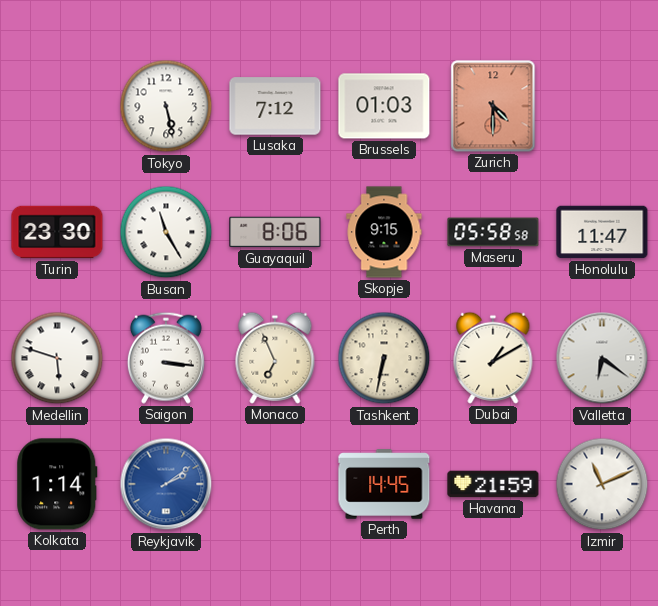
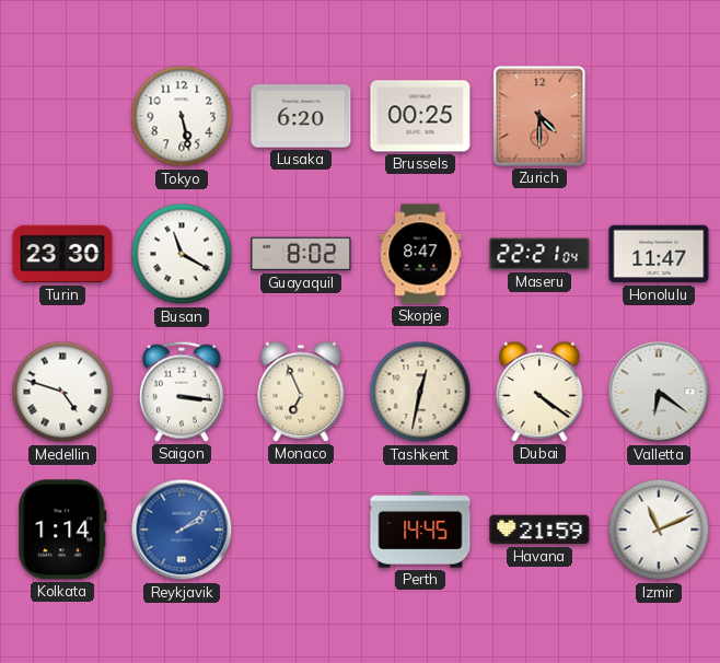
Lusaka: 7:12 -> 6:20 (301, 116)
Brussels: 01:03 -> 00:25 (420, 116)
Busan: 11:25 -> 11:20 (182, 254)
Guayaquil: 8:06 -> 8:02 (301, 254)
Skopje: 9:15 -> 8:47 (420, 254)
Maseru: 05:58 -> 22:21 (539, 254)
Medellin: 5:48 -> 4:48 (62, 392)
Tashkent: 6:32 -> 12:32 (420, 392)
Dubai: 1:10 -> 4:21 (539, 392)
